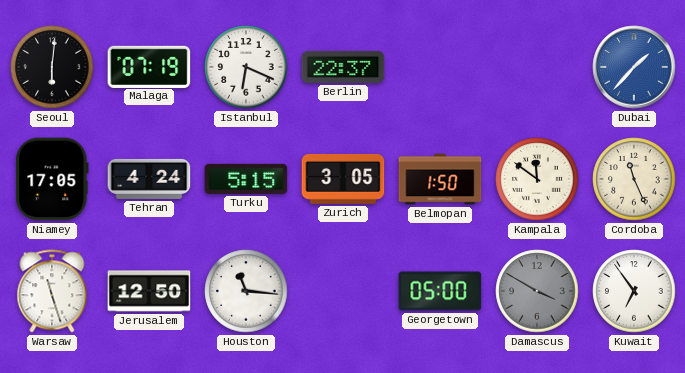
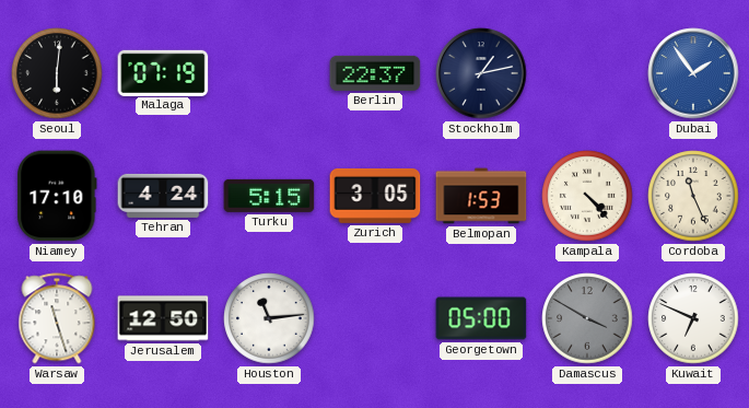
Istanbul: 6:19 -> none (246, 67)
Stockholm: none -> 1:13 (481, 73)
Dubai: 1:37 -> 1:54 (693, 73)
Niamey: 17:05 -> 17:10 (57, 196)
Belmopan: 1:50 -> 1:53 (481, 196)
Kampala: 11:51 -> 4:23 (587, 196)
Houston: 11:16 -> 11:14 (269, 318)
Kuwait: 6:54 -> 6:49 (693, 318)
